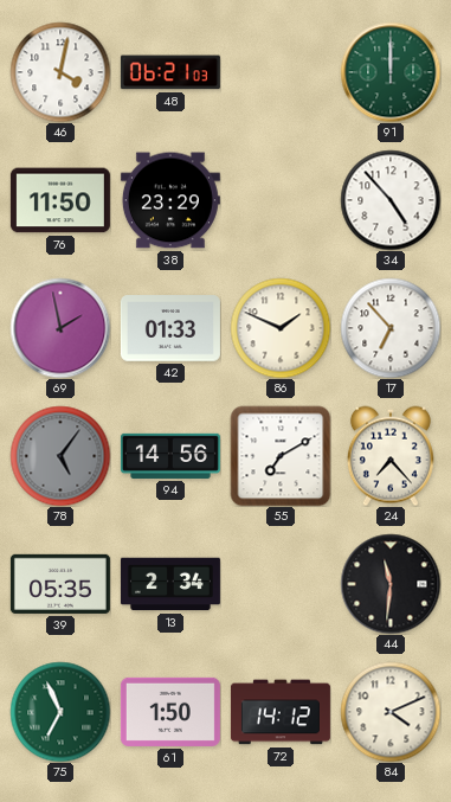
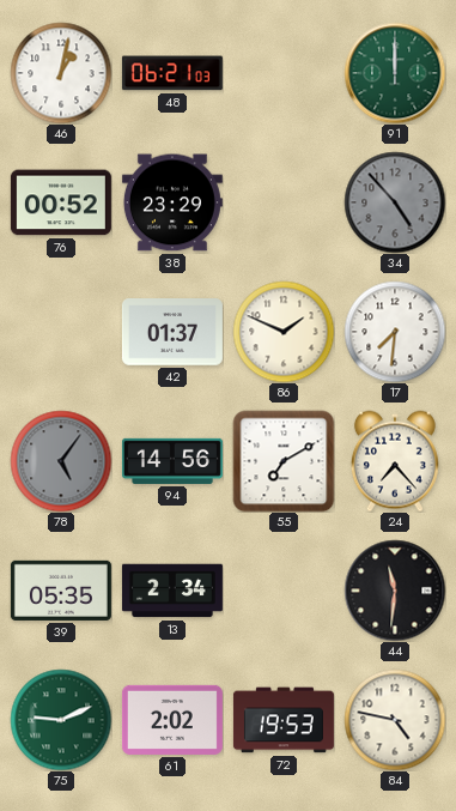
46: 4:02 -> 1:02 (61, 73)
76: 11:50 -> 00:52 (61, 202)
34 dial: white -> grey (395, 202)
69: 1:58 -> none (60, 328)
42: 01:33 -> 01:37 (172, 332)
17: 6:53 -> 7:31 (395, 332)
75: 6:56 -> 9:11 (61, 720)
61: 1:50 -> 2:02 (172, 720)
72: 14:12 -> 19:53 (284, 720)
84: 4:11 -> 4:47 (395, 720)
